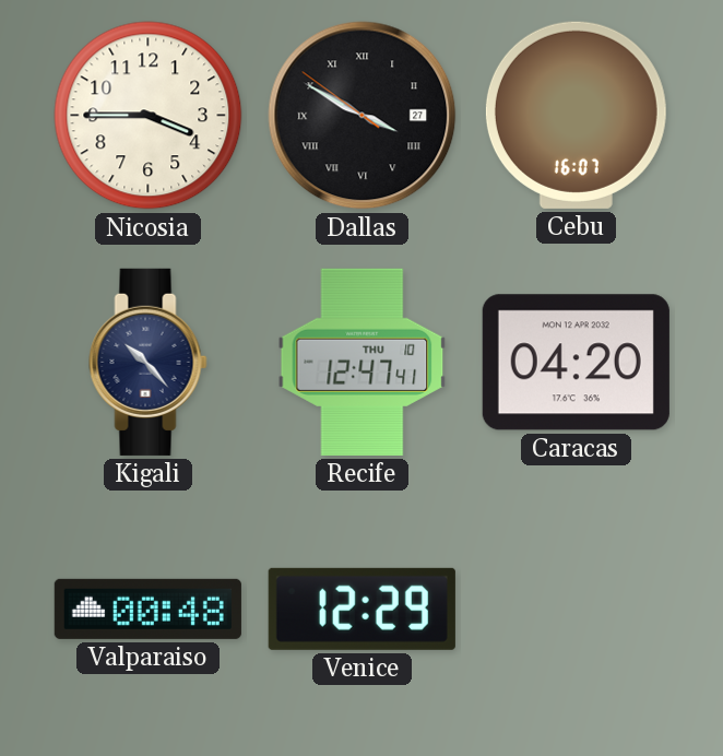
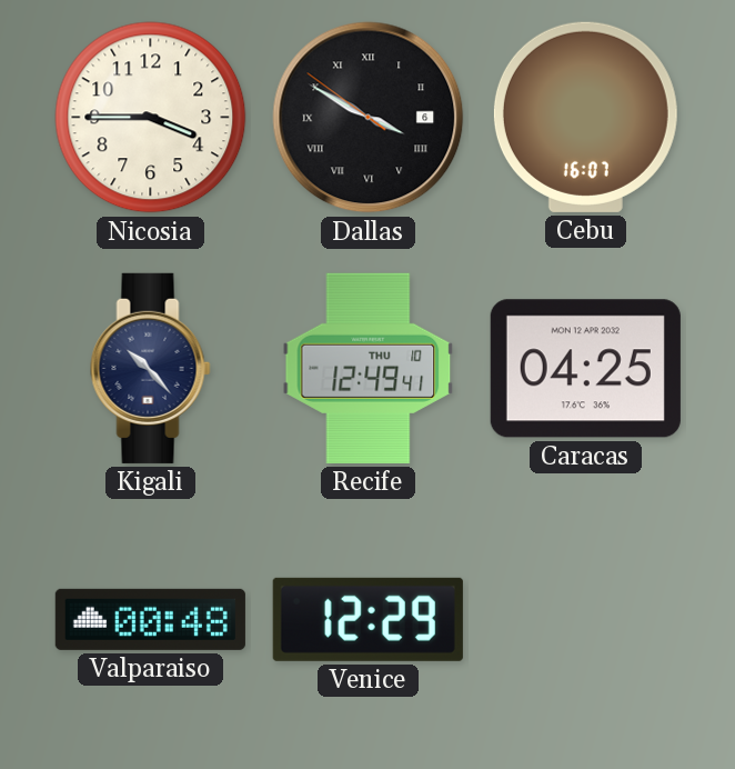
Dallas date: 27 -> 6 (369, 118)
Recife: 12:47 -> 12:49 (369, 368)
Caracas: 04:20 -> 04:25 (585, 369)
